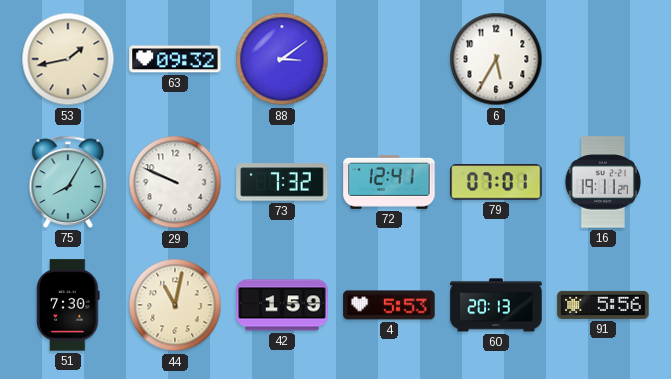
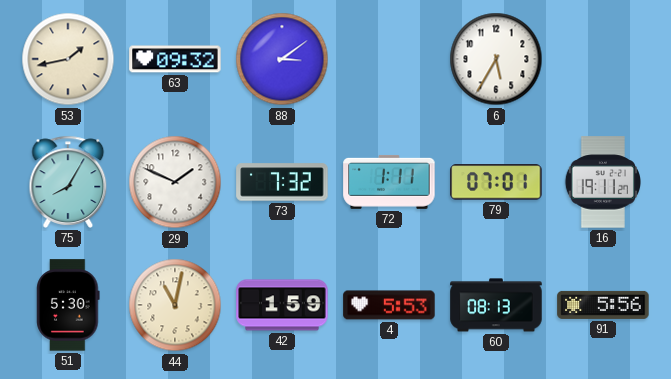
29: 9:49 -> 1:49 (175, 182)
72: 12:41 -> 1:11 (389, 182)
51: 7:30 -> 5:30 (68, 305)
60: 20:13 -> 08:13 (496, 305)
